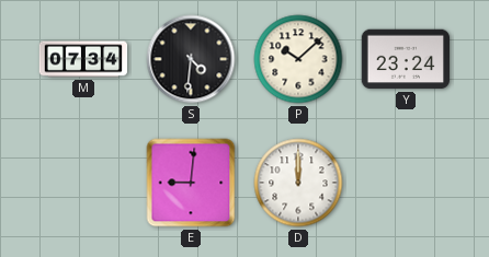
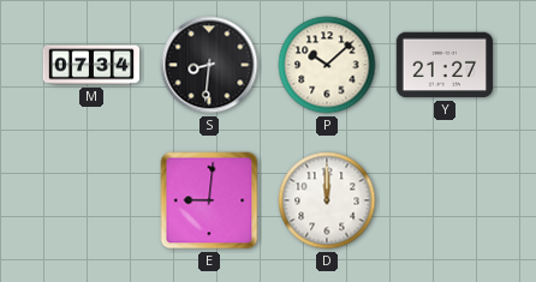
S: 4:31 -> 8:31 (209, 65)
Y: 23:24 -> 21:27 (443, 65)
